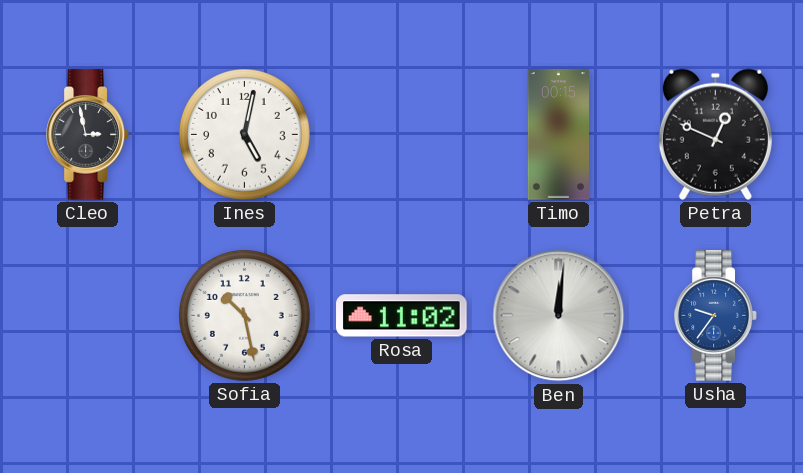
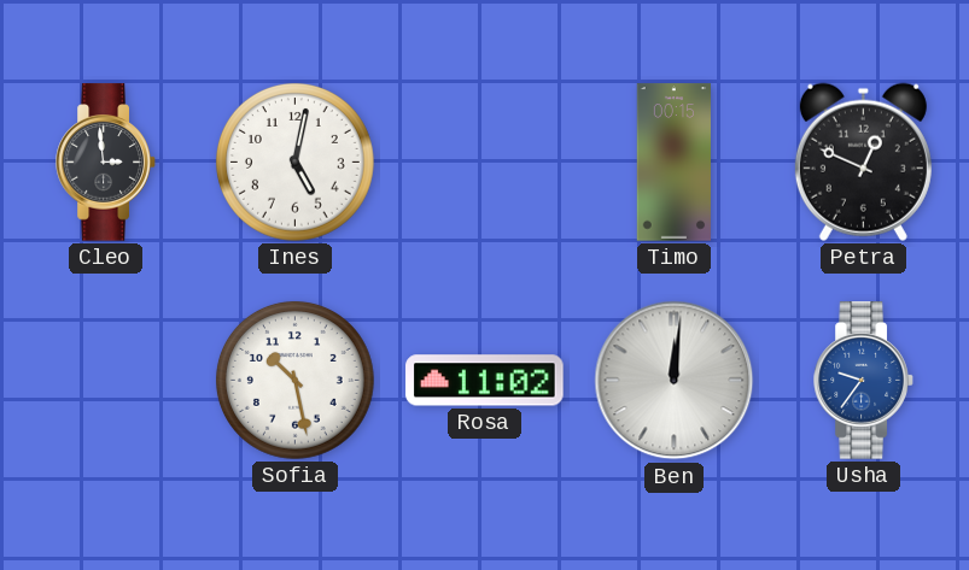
Cleo: 2:58 -> 2:59 (106, 163)
